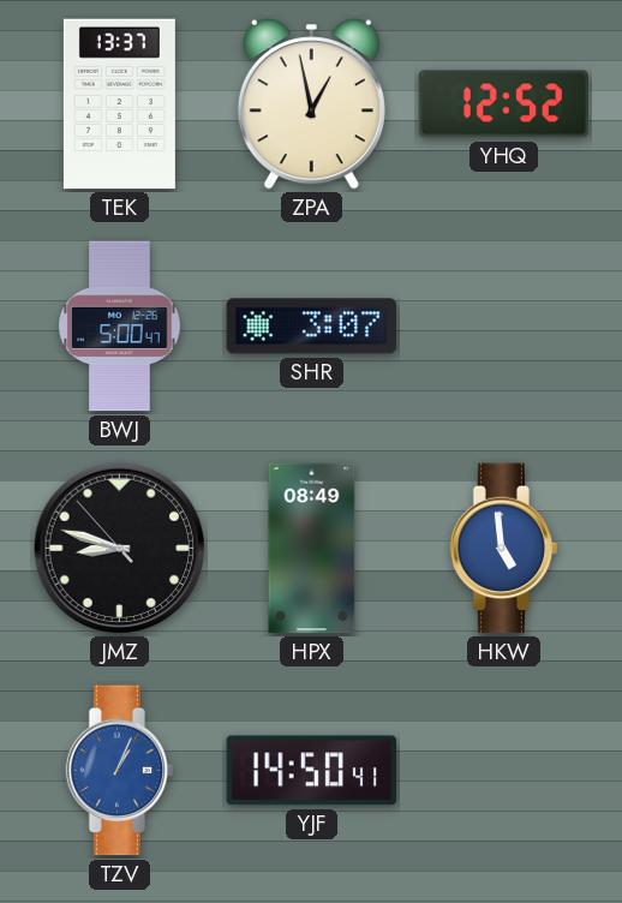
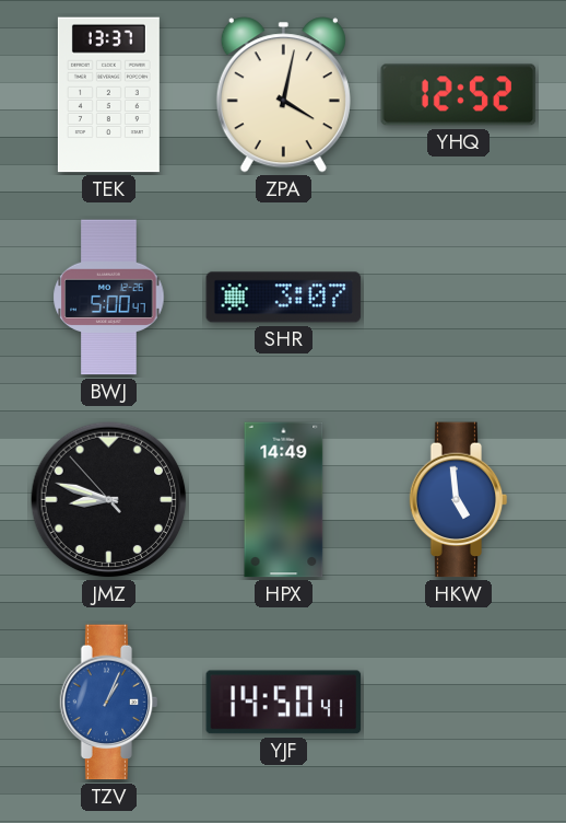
ZPA: 12:58 -> 4:02 (283, 95)
HPX: 08:49 -> 14:49 (284, 500)
